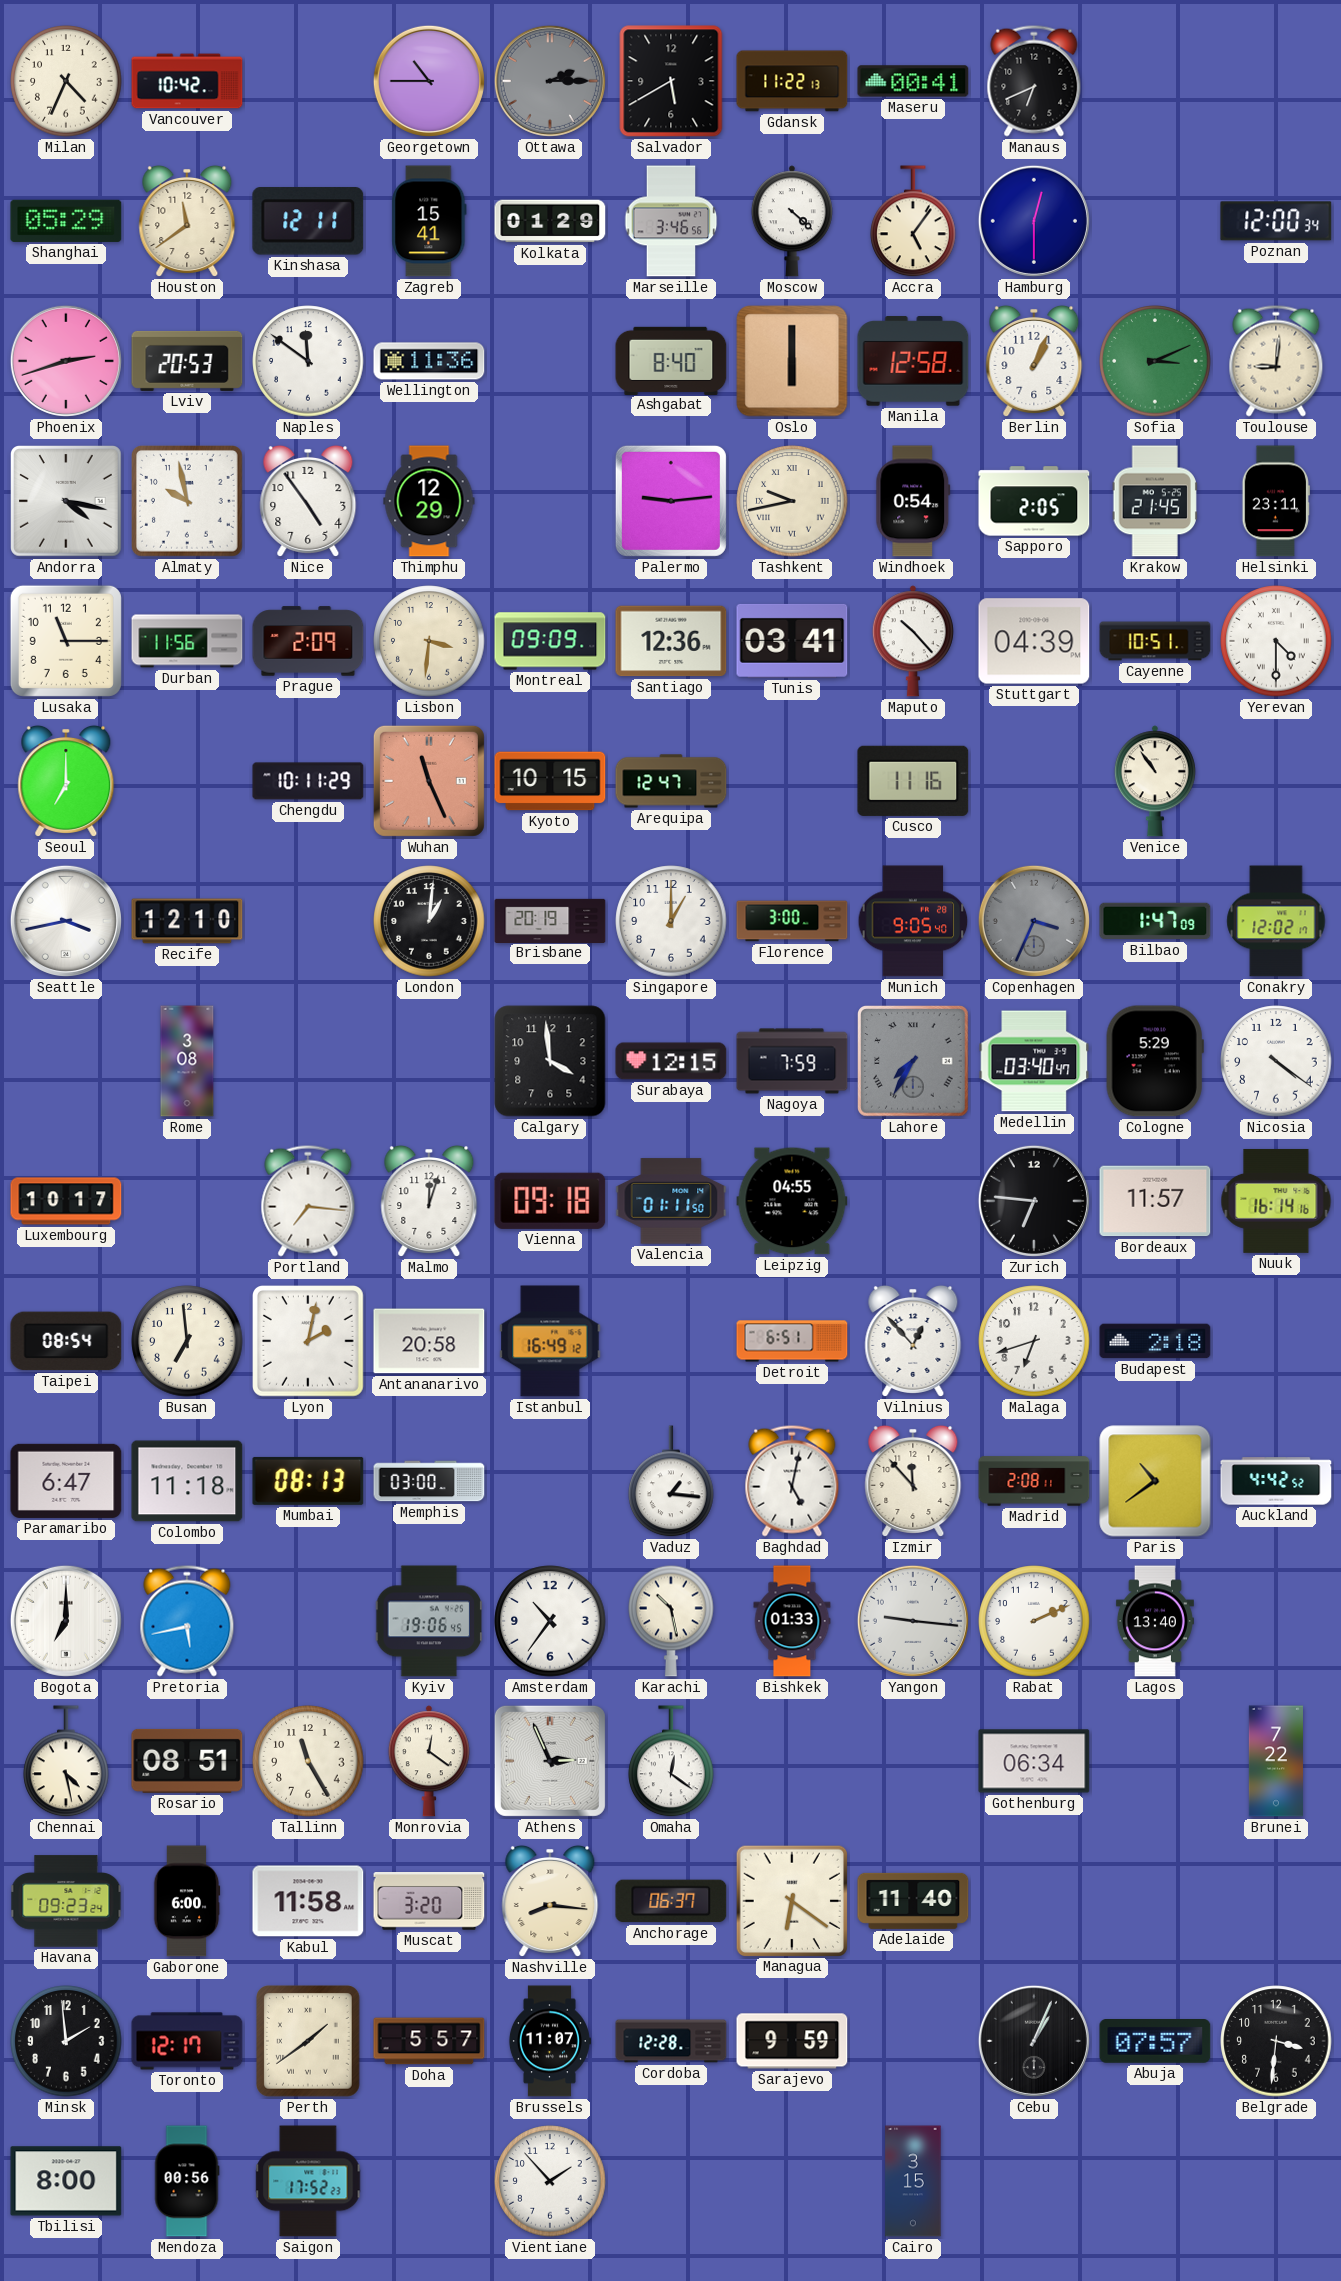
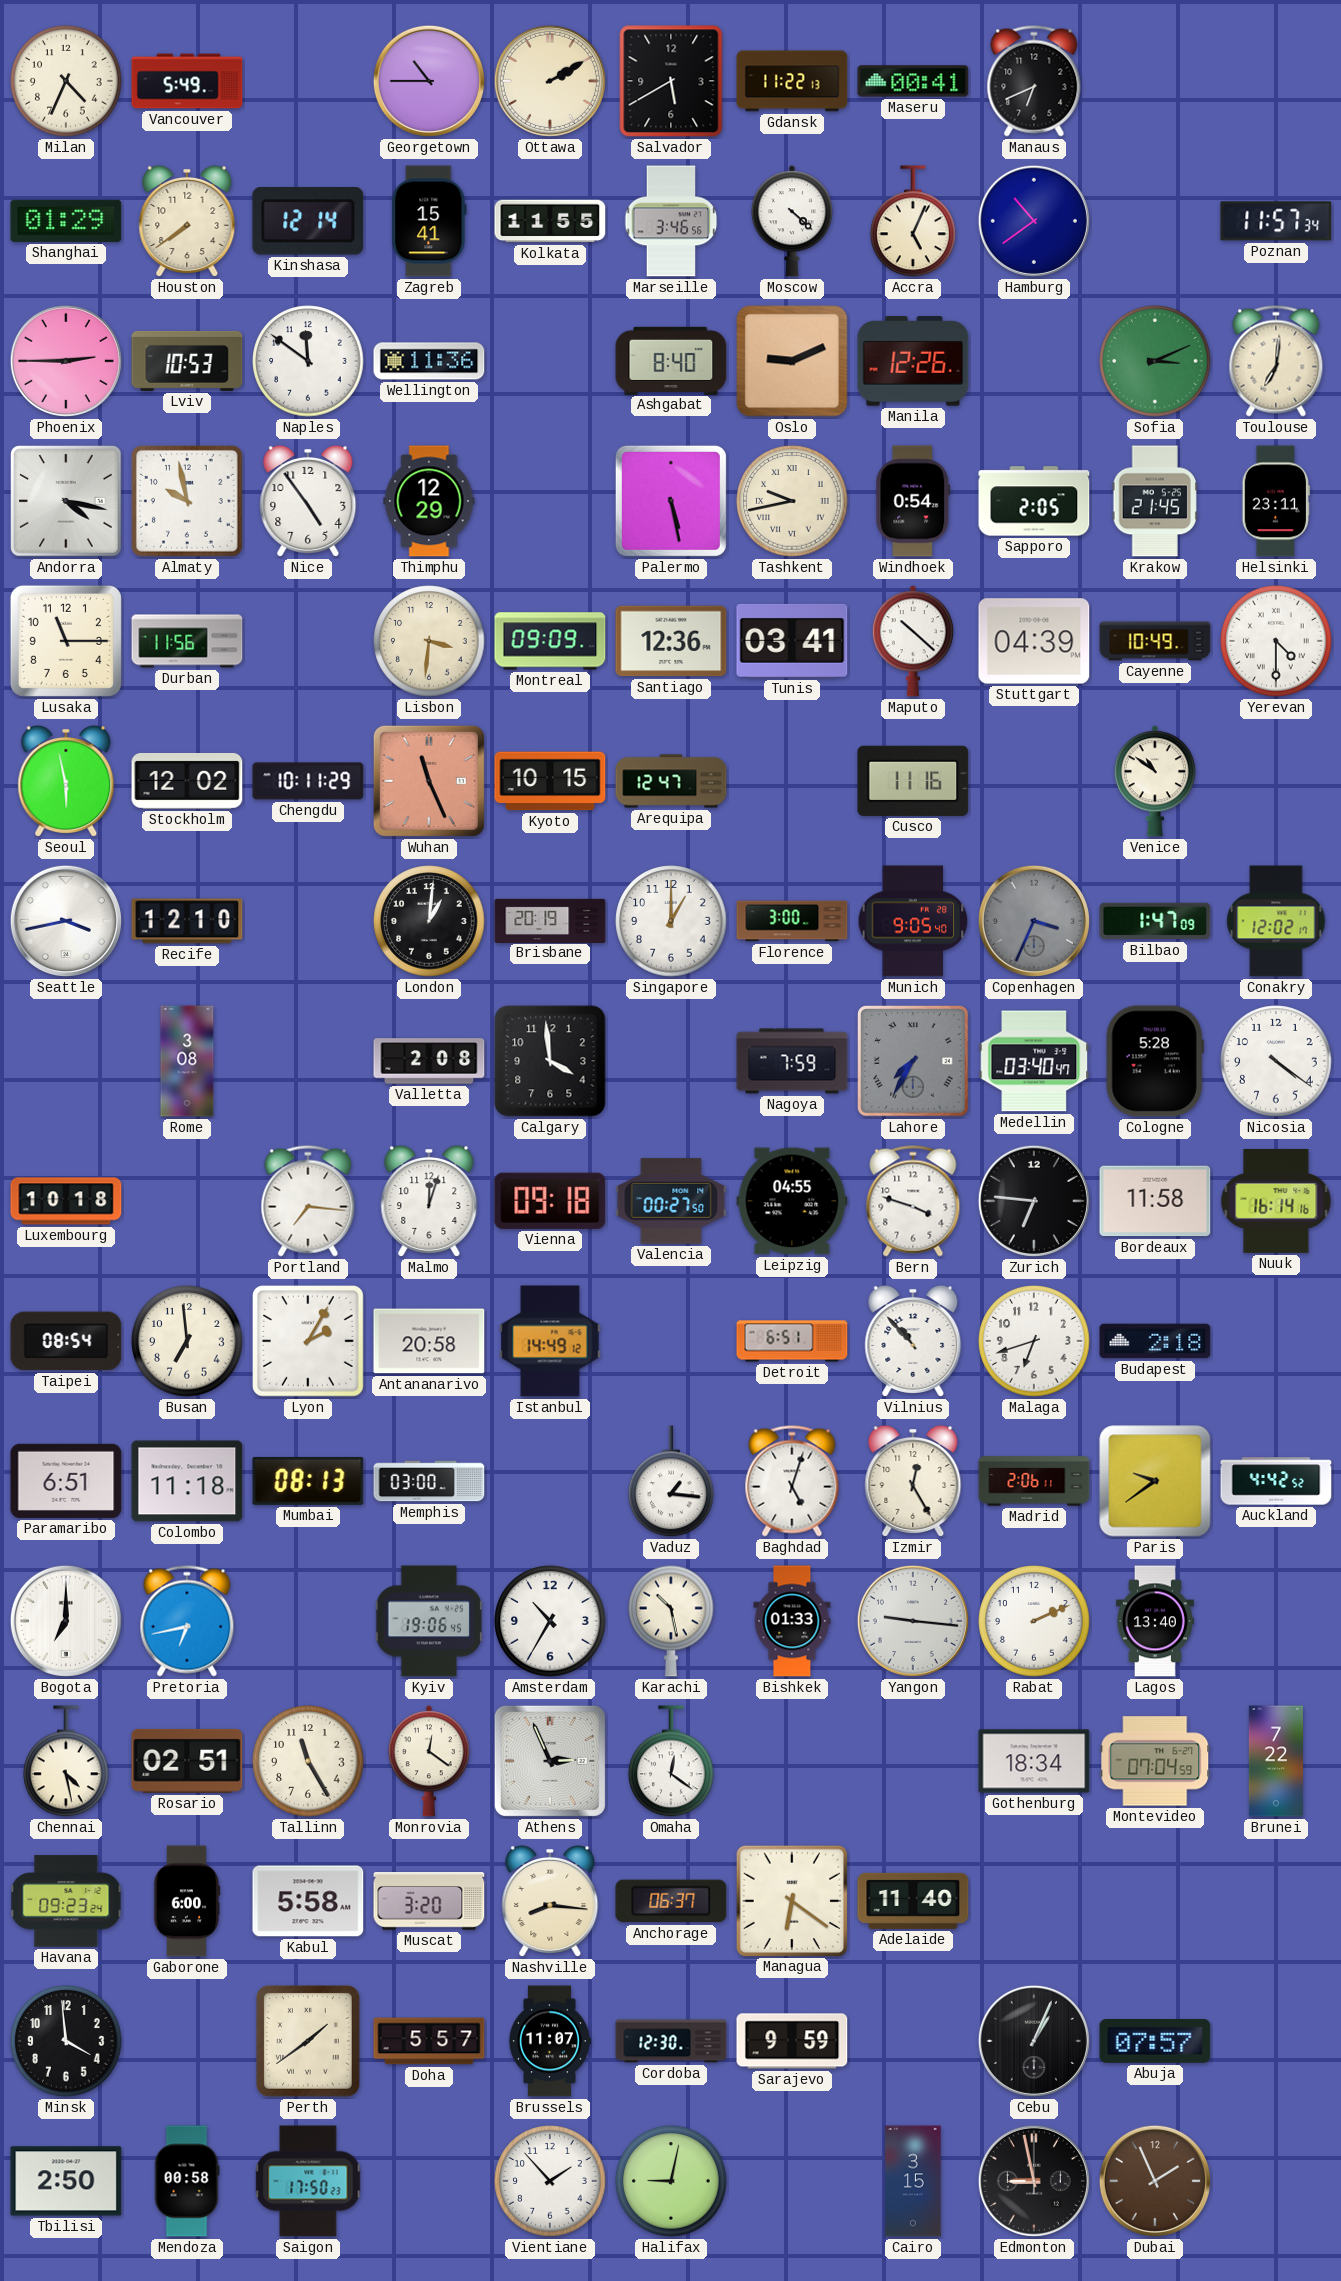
Vancouver: 10:42 -> 5:49 (187, 81)
Ottawa: 2:15 -> 2:10 (550, 81)
Ottawa dial: grey -> cream (550, 81)
Shanghai: 05:29 -> 01:29 (66, 221)
Houston: 11:39 -> 7:39 (187, 221)
Kinshasa: 12:11 -> 12:14 (308, 221)
Kolkata: 01:29 -> 11:55 (550, 221)
Accra: 5:06 -> 5:04 (913, 222)
Hamburg: 12:30 -> 10:39 (1034, 221)
Poznan: 12:00 -> 11:57 (1276, 221)
Phoenix: 2:42 -> 2:45 (66, 361)
Lviv: 20:53 -> 10:53 (187, 361)
Oslo: 6:00 -> 9:11 (792, 361)
Manila: 12:58 -> 12:26 (913, 361)
Berlin: 1:04 -> none (1034, 361)
Toulouse: 9:01 -> 7:01 (1276, 361)
Palermo: 9:14 -> 5:28 (671, 501)
Prague: 2:09 -> none (308, 641)
Maputo: 10:23 -> 10:22 (913, 641)
Cayenne: 10:51 -> 10:49 (1155, 641)
Seoul: 7:00 -> 5:58 (66, 781)
Stockholm: none -> 12:02 (187, 781)
Venice: 10:54 -> 10:51 (1155, 781)
Valletta: none -> 2:08 (429, 1061)
Surabaya: 12:15 -> none (671, 1061)
Cologne: 5:29 -> 5:28 (1155, 1061)
Luxembourg: 10:17 -> 10:18 (66, 1201)
Valencia: 01:11 -> 00:27 (671, 1201)
Bern: none -> 3:48 (913, 1201)
Bordeaux: 11:57 -> 11:58 (1155, 1201)
Lyon: 2:02 -> 2:05 (309, 1342)
Istanbul: 16:49 -> 14:49 (550, 1341)
Vilnius: 12:53 -> 10:53 (913, 1341)
Paramaribo: 6:47 -> 6:51 (66, 1481)
Baghdad: 5:02 -> 5:03 (792, 1481)
Izmir: 11:53 -> 12:25 (913, 1481)
Madrid: 2:08 -> 2:06 (1034, 1481)
Paris: 10:39 -> 9:39 (1155, 1481)
Pretoria: 5:43 -> 6:43 (187, 1621)
Amsterdam: 10:36 -> 10:35 (550, 1621)
Rosario: 08:51 -> 02:51 (187, 1761)
Gothenburg: 06:34 -> 18:34 (1034, 1761)
Montevideo: none -> 07:04 (1155, 1761)
Kabul: 11:58 -> 5:58 (308, 1901)
Minsk: 1:59 -> 3:59 (66, 2041)
Toronto: 12:17 -> none (187, 2041)
Cordoba: 12:28 -> 12:30 (671, 2041)
Belgrade: 3:31 -> none (1276, 2041)
Tbilisi: 8:00 -> 2:50 (66, 2181)
Mendoza: 00:56 -> 00:58 (187, 2181)
Saigon: 17:52 -> 17:50 (308, 2181)
Halifax: none -> 9:02 (671, 2181)
Edmonton: none -> 8:58 (1034, 2181)
Dubai: none -> 1:56 (1155, 2181)
